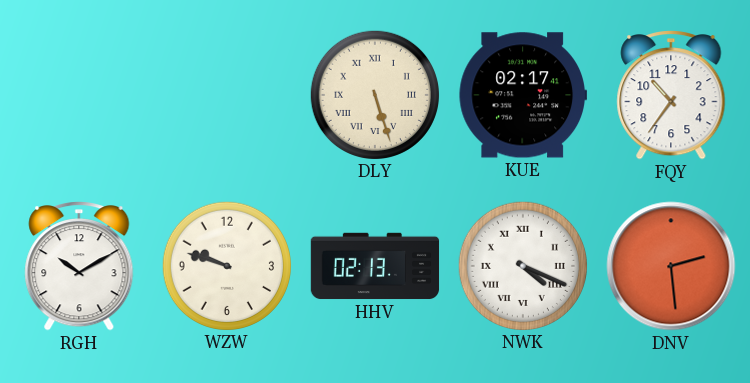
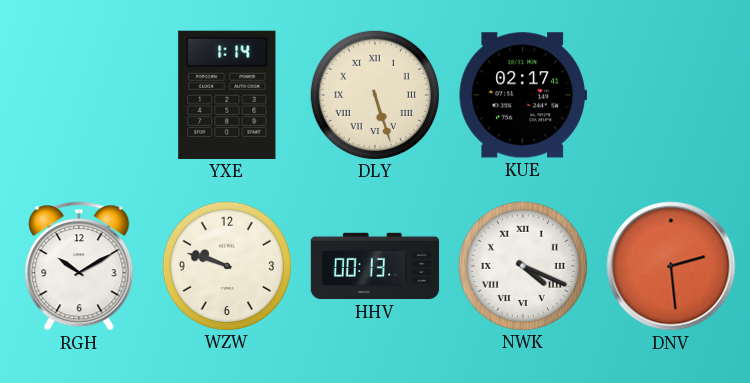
YXE: none -> 1:14 (227, 95)
FQY: 10:36 -> none (671, 96)
HHV: 02:13 -> 00:13 (375, 266)
